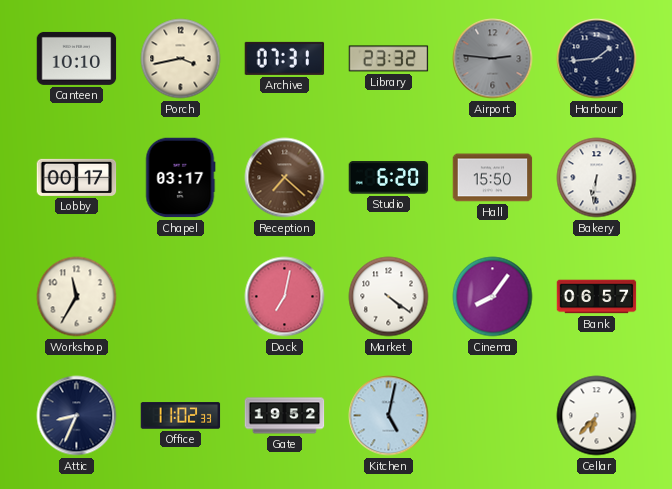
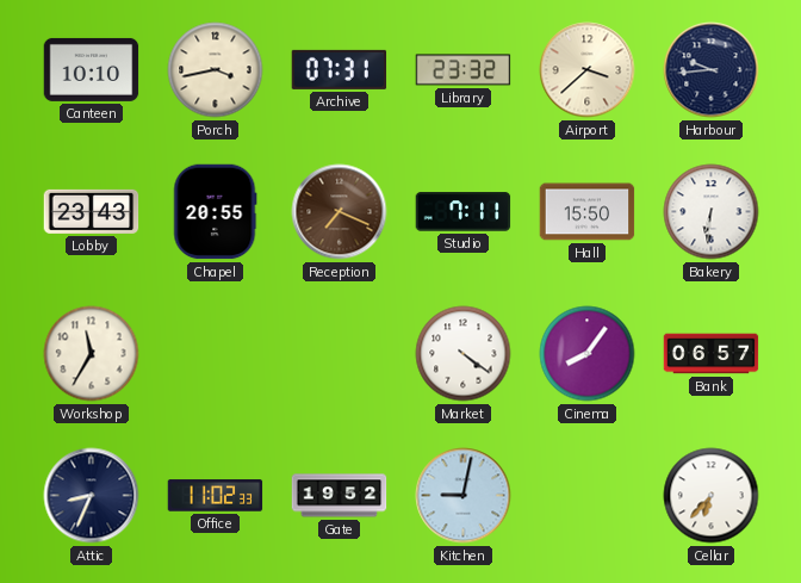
Airport: 2:46 -> 3:38 (588, 70)
Airport dial: grey -> cream (588, 70)
Harbour: 1:44 -> 9:44 (712, 70)
Lobby: 00:17 -> 23:43 (92, 211)
Chapel: 03:17 -> 20:55 (215, 212)
Reception: 7:22 -> 7:19 (340, 212)
Studio: 6:20 -> 7:11 (464, 212)
Dock: 7:02 -> none (285, 297)
Kitchen: 5:02 -> 9:02 (464, 496)
